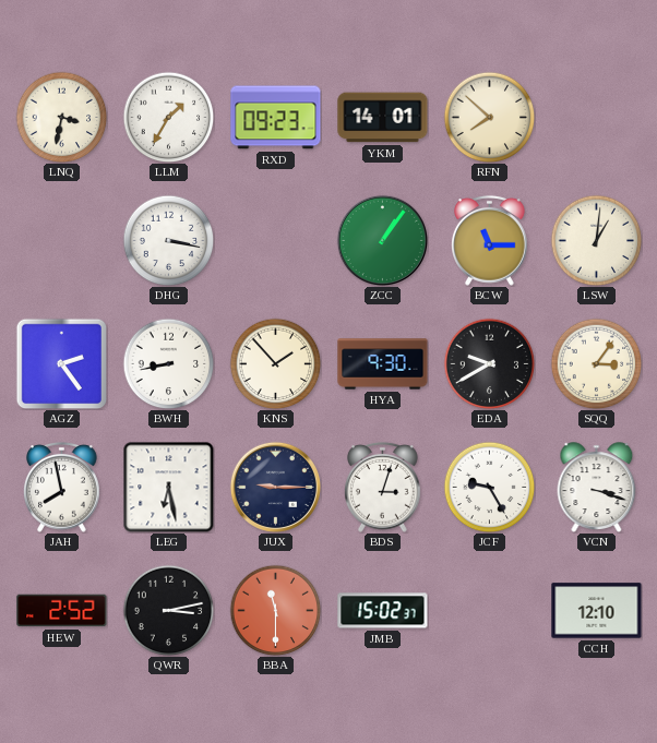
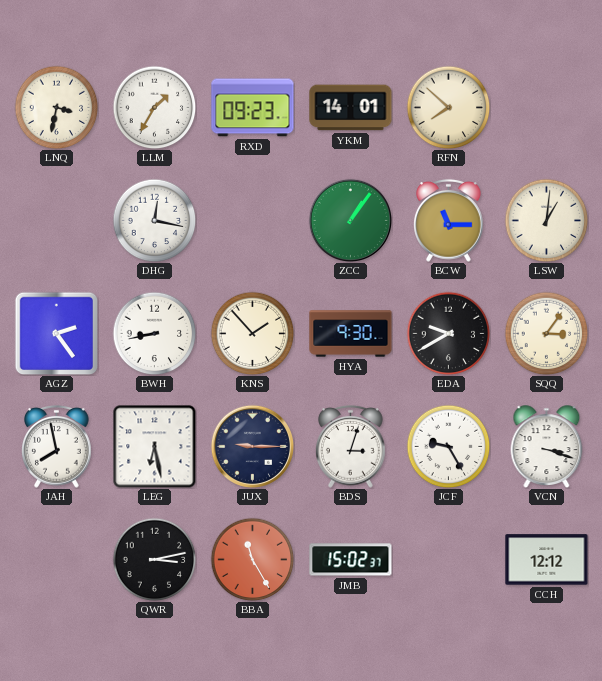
DHG: 3:17 -> 12:17 (154, 220)
HEW: 2:52 -> none (62, 611)
BBA: 11:30 -> 11:25 (252, 559)
CCH: 12:10 -> 12:12 (547, 560)
